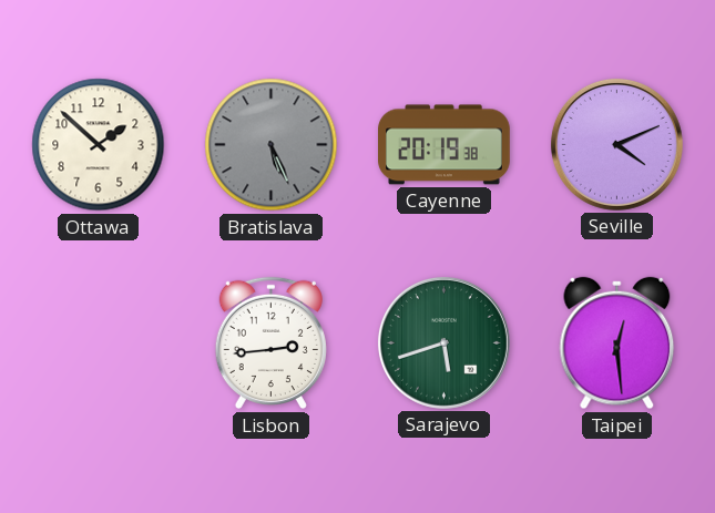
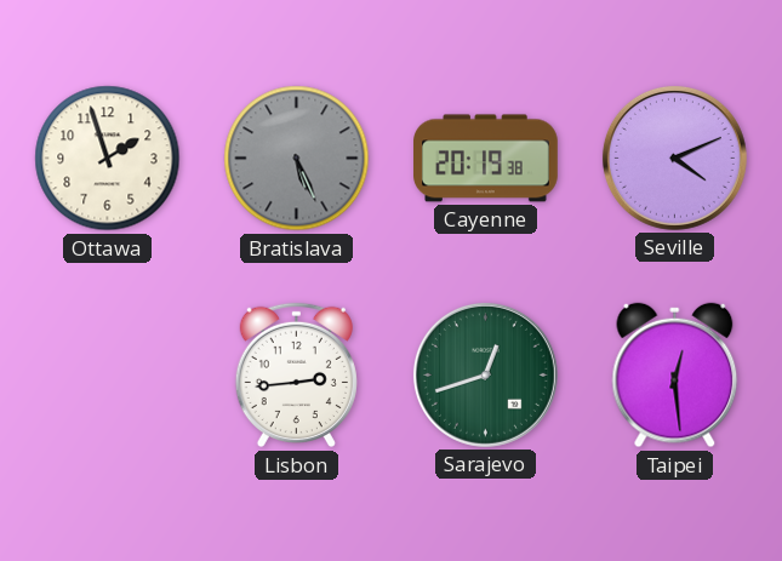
Ottawa: 1:52 -> 1:57 (108, 159)
Sarajevo: 5:42 -> 12:42 (485, 374)
